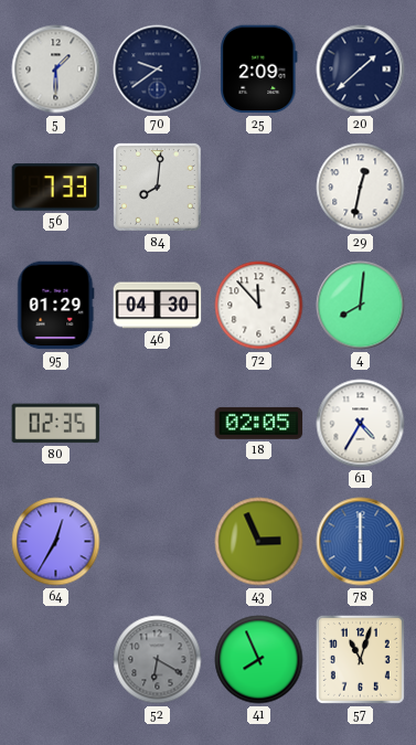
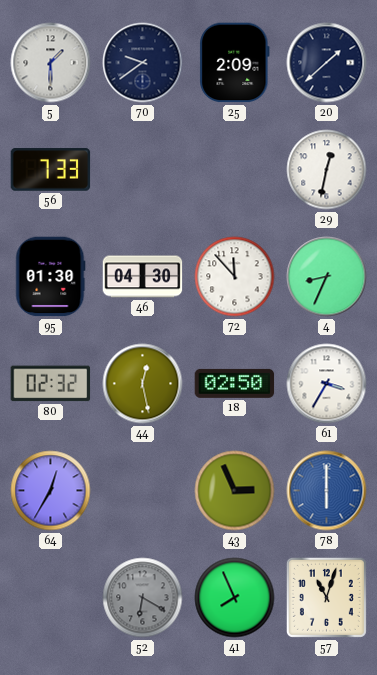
84: 8:01 -> none (158, 188)
95: 01:29 -> 01:30 (51, 277)
4: 8:01 -> 8:34 (327, 277)
80: 02:35 -> 02:32 (51, 384)
44: none -> 12:28 (143, 384)
18: 02:05 -> 02:50 (235, 383)
61: 4:35 -> 3:35 (327, 384)
